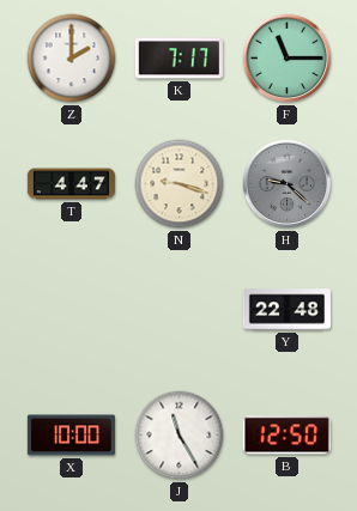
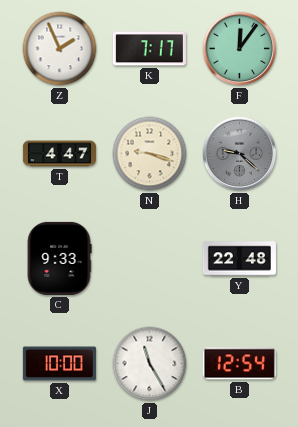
Z: 2:00 -> 1:56 (60, 49)
F: 11:15 -> 12:06 (240, 49)
C: none -> 9:33 (59, 258)
B: 12:50 -> 12:54 (239, 364)
